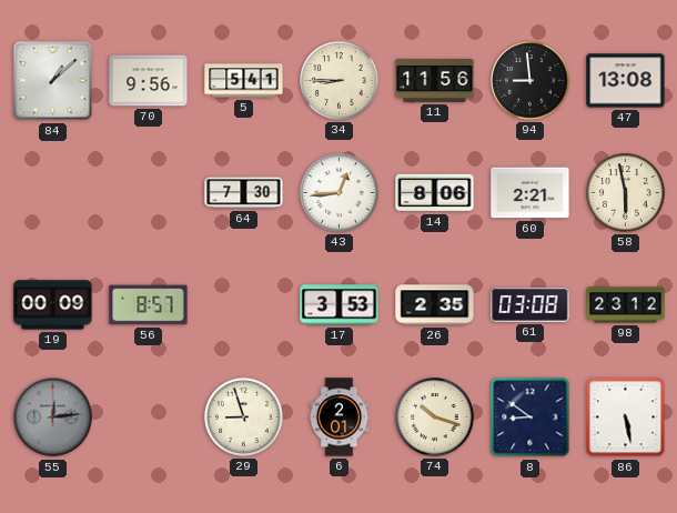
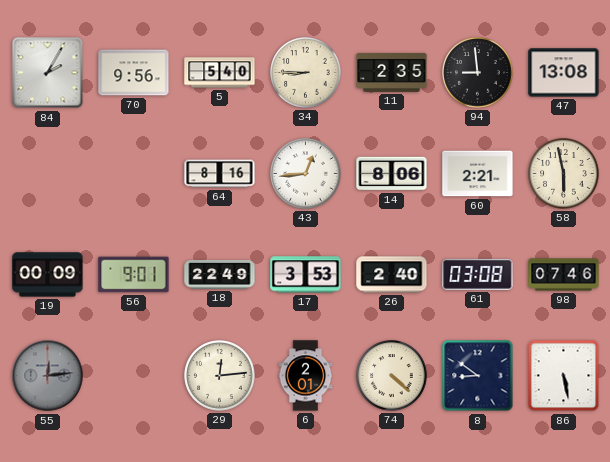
84: 1:08 -> 2:05 (48, 73)
5: 5:41 -> 5:40 (220, 73)
11: 11:56 -> 2:35 (392, 72)
64: 7:30 -> 8:16 (220, 174)
56: 8:57 -> 9:01 (134, 275)
18: none -> 22:49 (220, 275)
26: 2:35 -> 2:40 (392, 275)
98: 23:12 -> 07:46 (564, 275)
29: 8:57 -> 12:14 (220, 376)
74: 10:18 -> 4:22 (392, 376)
